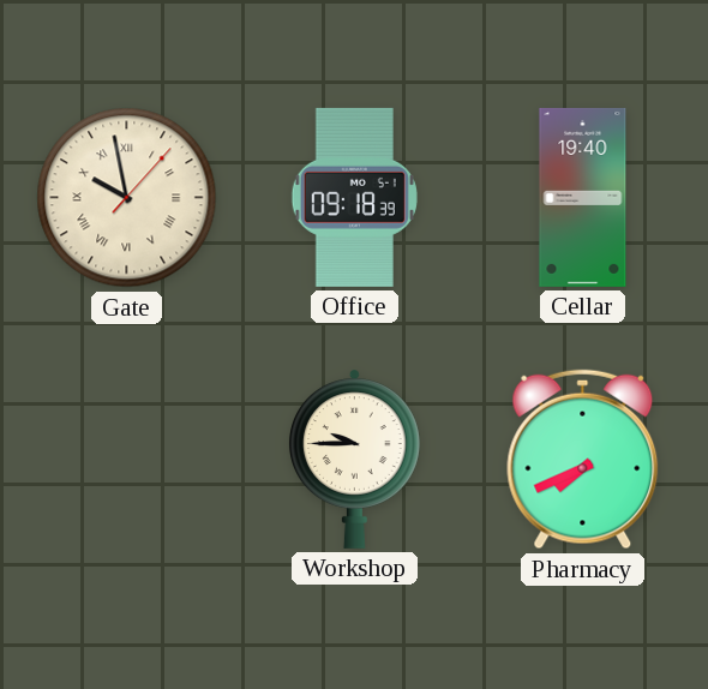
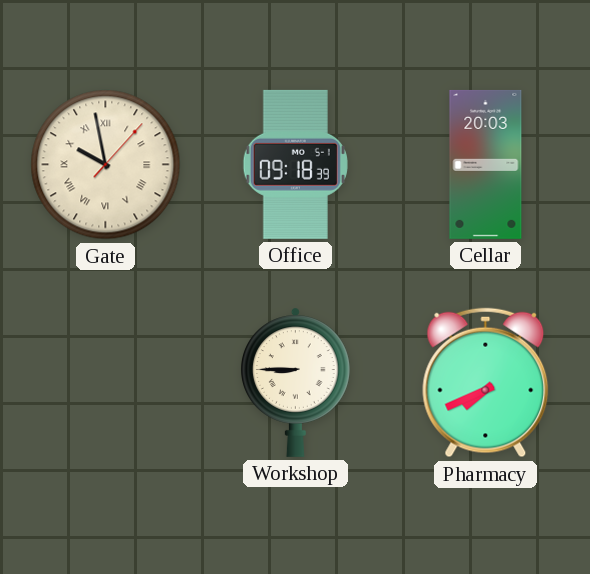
Cellar: 19:40 -> 20:03 (486, 164)
Workshop: 9:45 -> 8:45 (295, 382)
